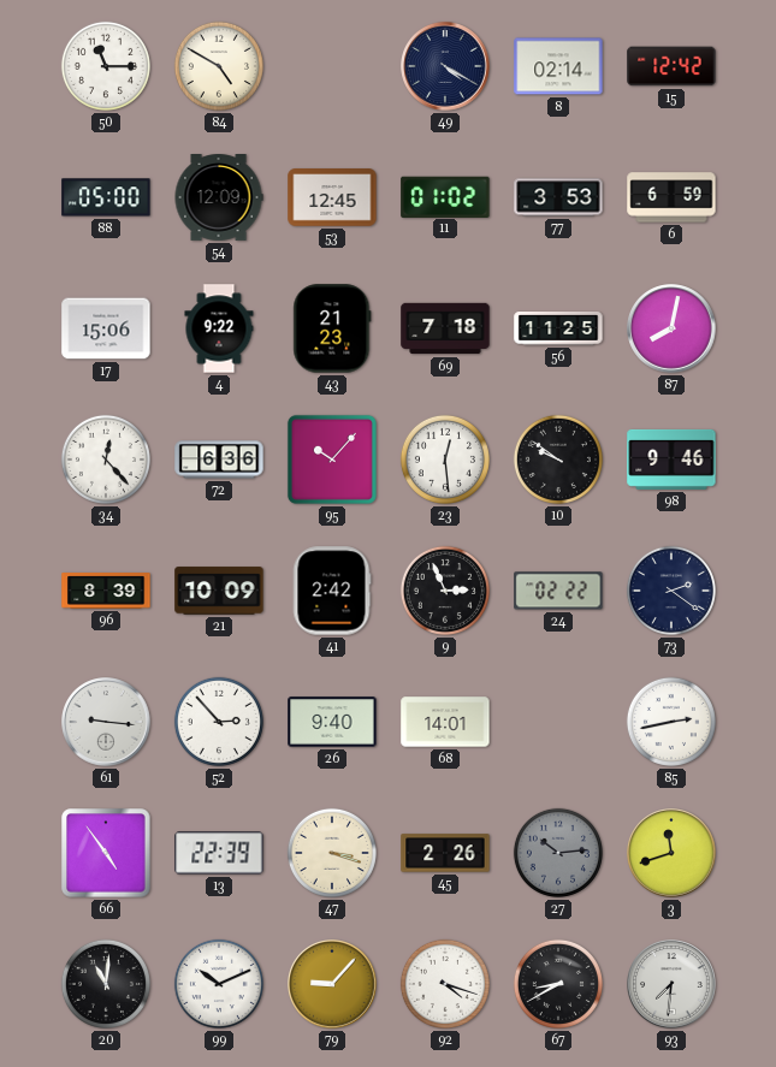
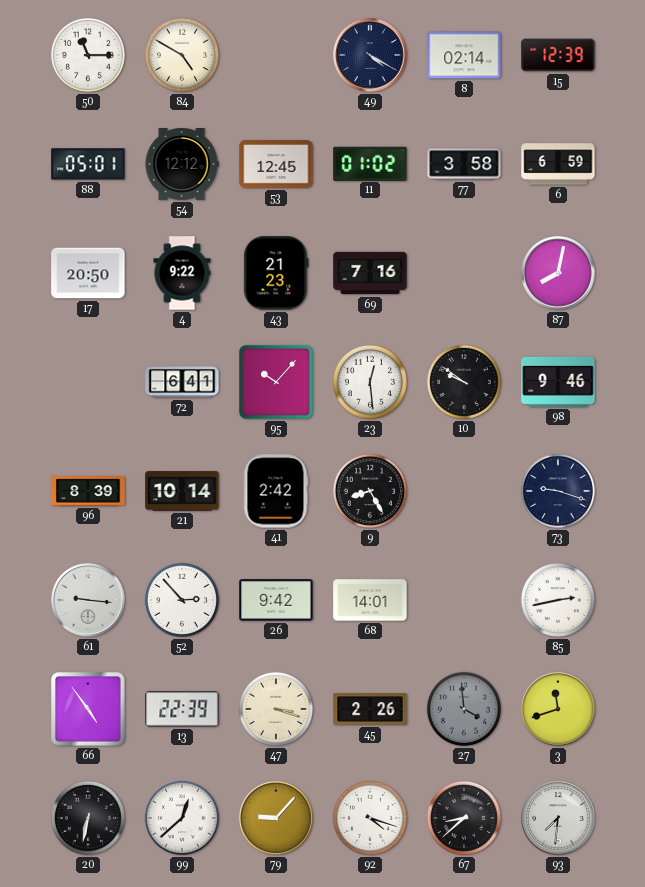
15: 12:42 -> 12:39 (558, 55)
88: 05:00 -> 05:01 (88, 164)
54: 12:09 -> 12:12 (182, 165)
77: 3:53 -> 3:58 (464, 164)
17: 15:06 -> 20:50 (88, 273)
69: 7:18 -> 7:16 (370, 273)
56: 11:25 -> none (558, 330)
34: 12:23 -> none (106, 460)
72: 6:36 -> 6:41 (182, 382)
21: 10:09 -> 10:14 (182, 491)
9: 2:56 -> 8:25 (370, 491)
24: 02:22 -> none (558, 591)
73: 2:21 -> 9:18 (558, 491)
26: 9:40 -> 9:42 (276, 600)
27: 10:14 -> 3:59 (464, 709)
20: 11:01 -> 6:32 (88, 818)
99: 10:11 -> 12:38 (182, 818)
67: 8:40 -> 8:38 (464, 818)
